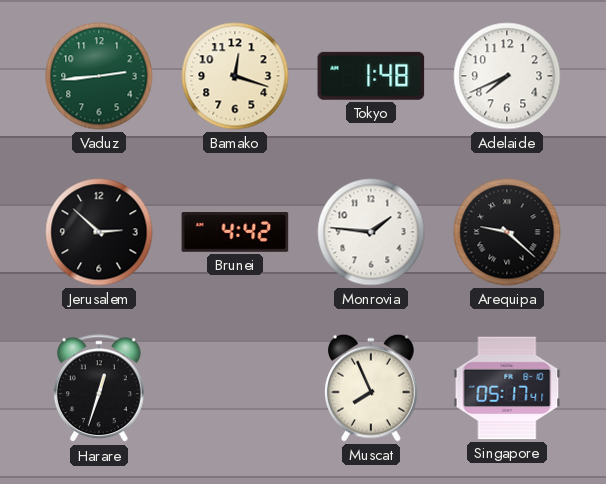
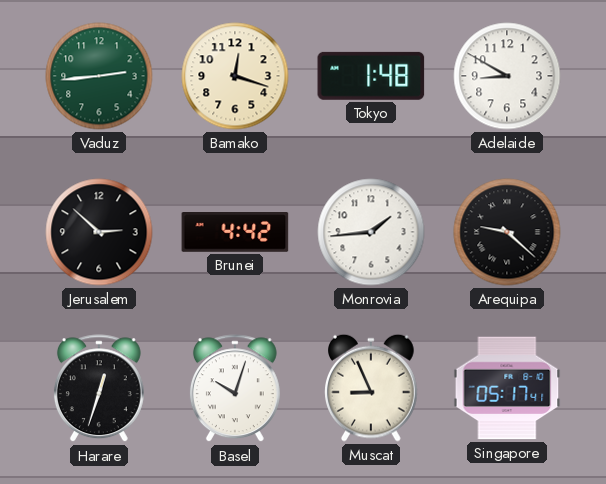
Adelaide: 7:41 -> 8:50 (507, 76)
Monrovia: 1:46 -> 1:44 (371, 232)
Basel: none -> 10:03 (235, 389)
Muscat: 7:56 -> 8:56 (372, 388)
